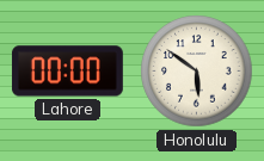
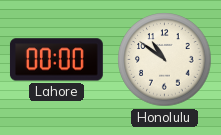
Honolulu: 5:51 -> 10:51 (165, 60)
